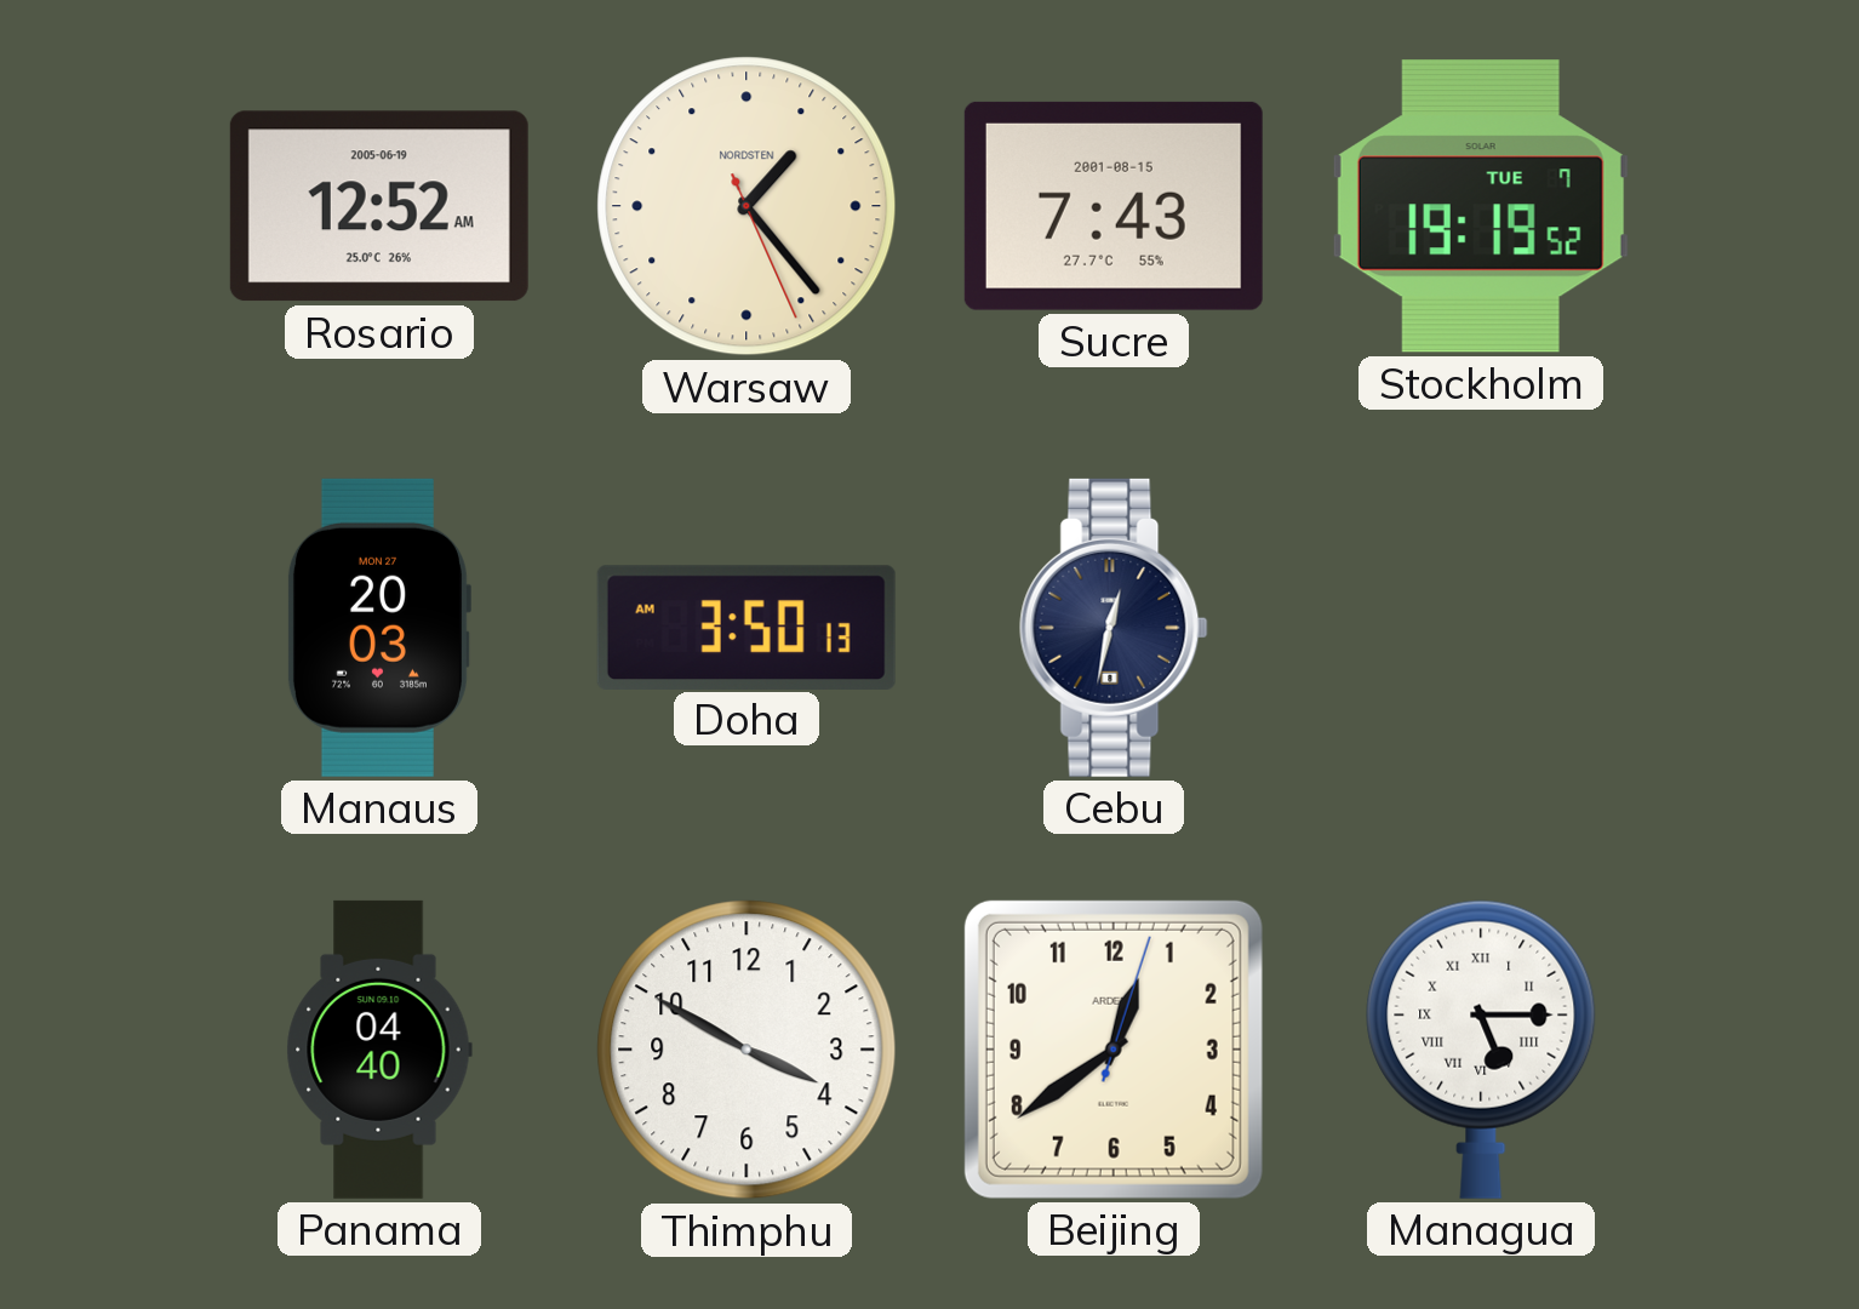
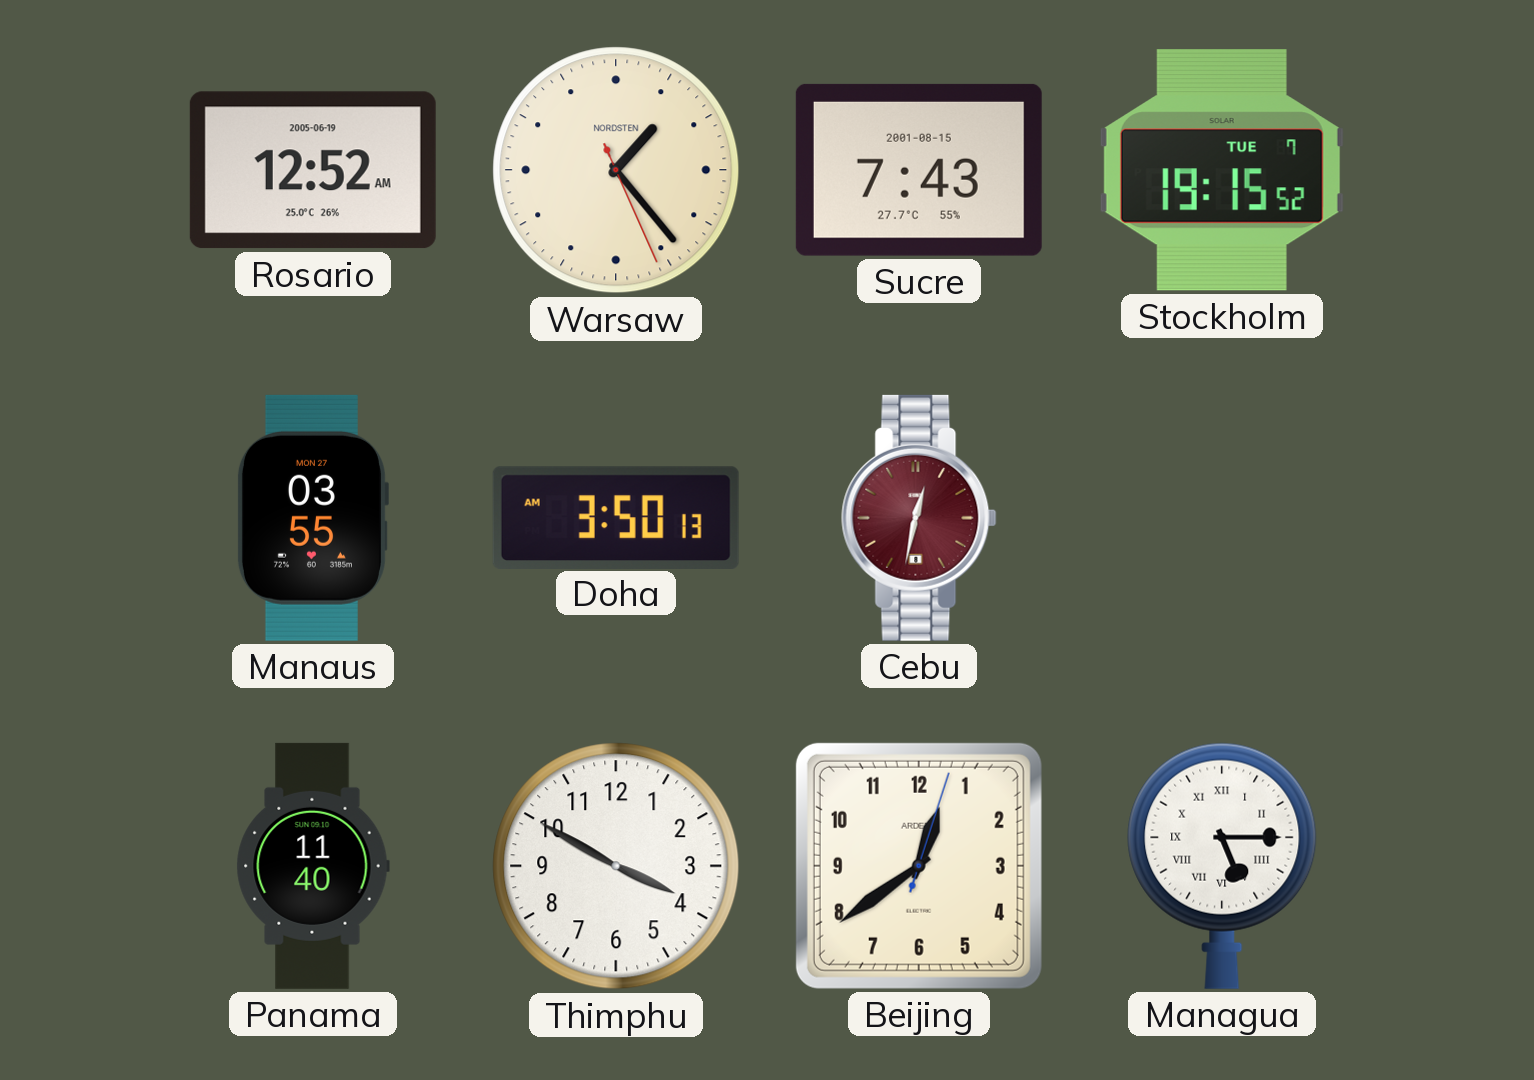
Stockholm: 19:19 -> 19:15 (1222, 170)
Manaus: 20:03 -> 03:55 (312, 518)
Cebu dial: navy -> burgundy (919, 518)
Panama: 04:40 -> 11:40 (313, 866)
